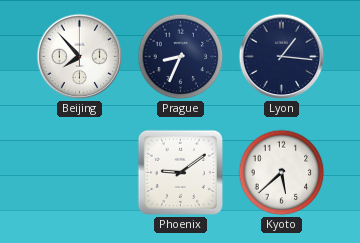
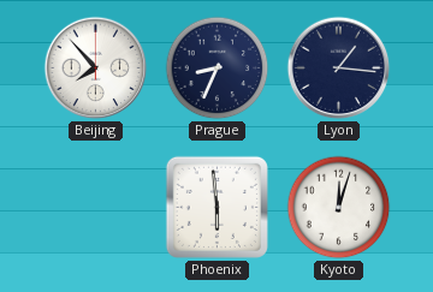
Phoenix: 9:09 -> 5:59 (216, 207)
Kyoto: 5:38 -> 12:03 (339, 208)
